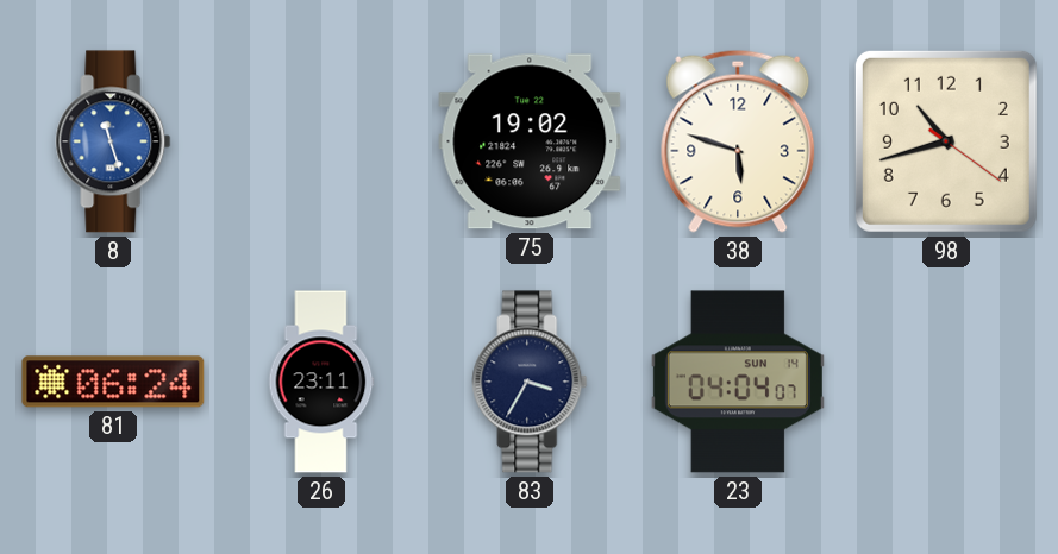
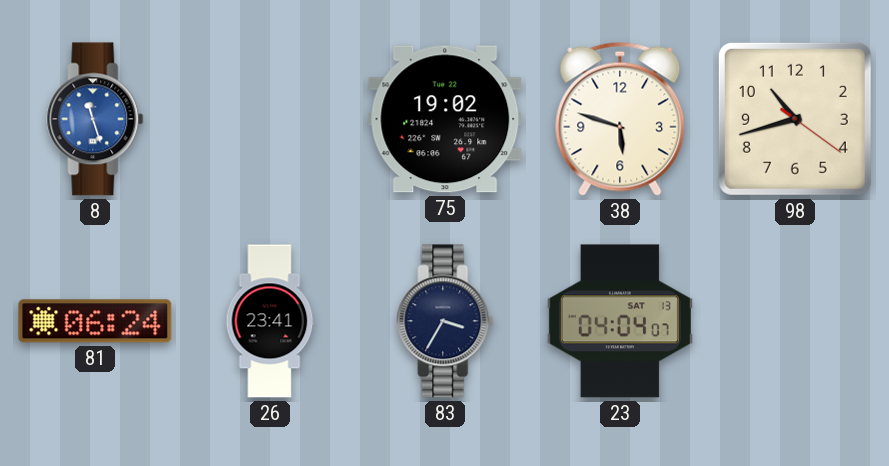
26: 23:11 -> 23:41 (270, 321)
23 date: SUN 14 -> SAT 13 (620, 321)
